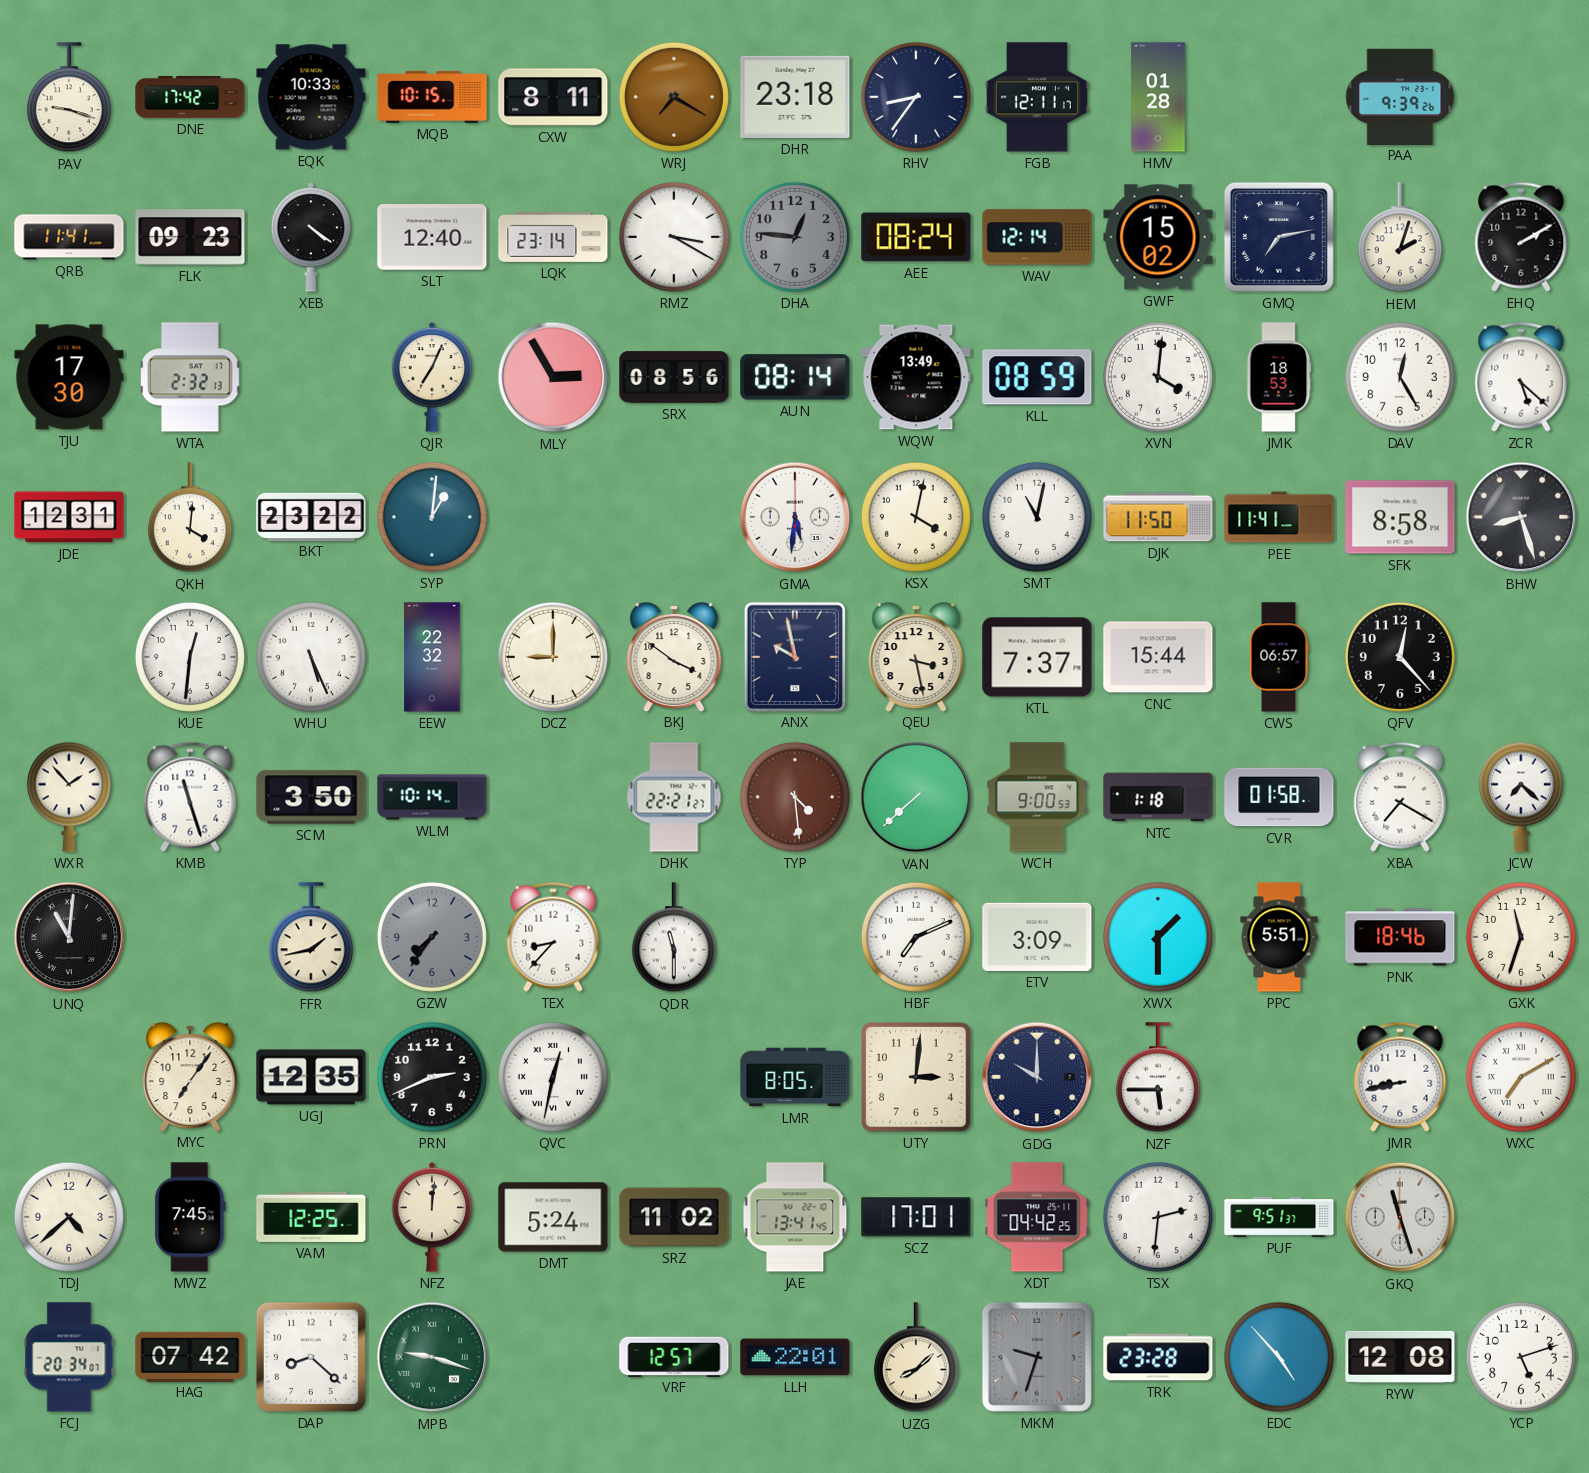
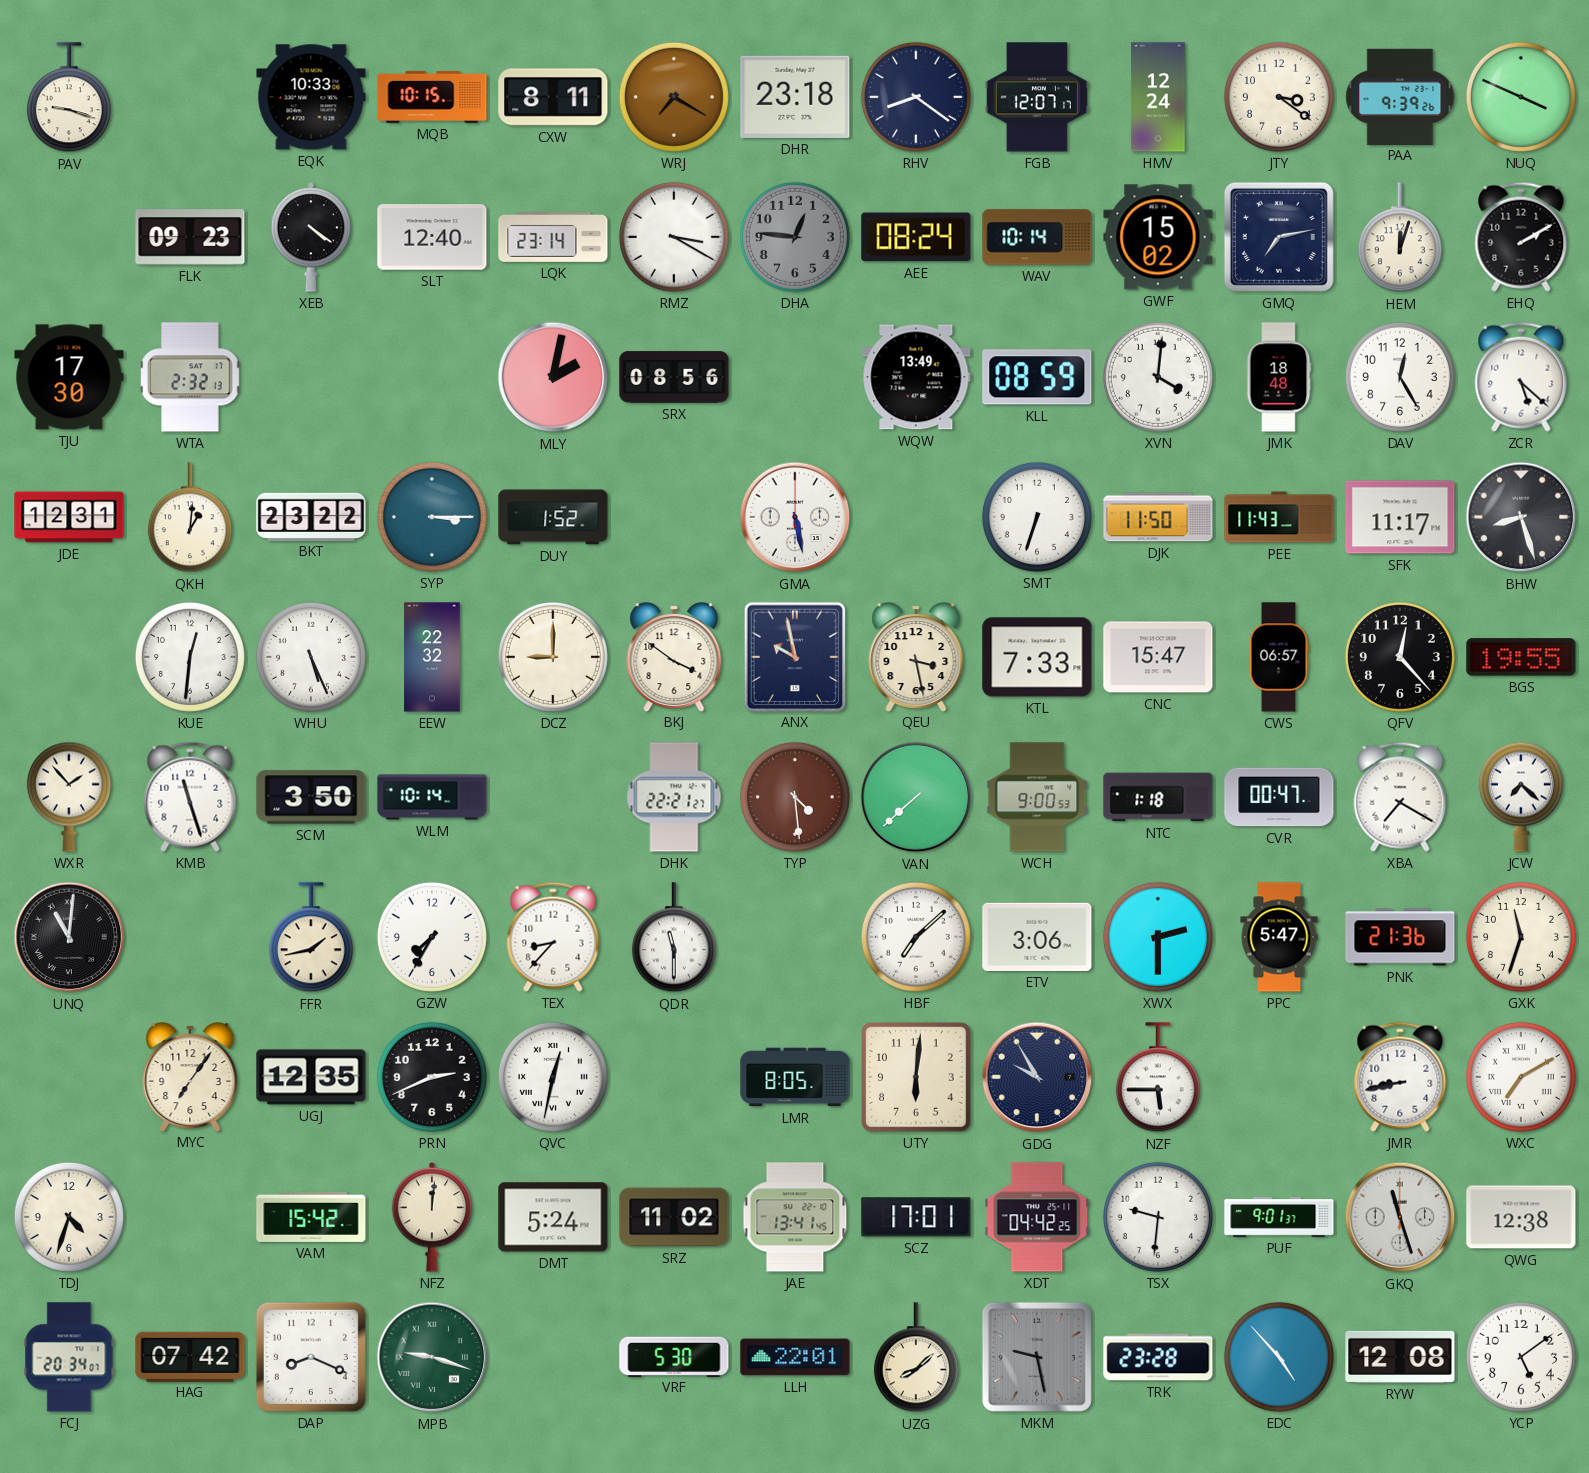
DNE: 17:42 -> none (190, 98)
RHV: 8:36 -> 8:21 (916, 97)
FGB: 12:11 -> 12:07 (1037, 97)
HMV: 01:28 -> 12:24 (1158, 97)
JTY: none -> 3:21 (1279, 97)
NUQ: none -> 3:49 (1521, 97)
QRB: 11:41 -> none (69, 237)
WAV: 12:14 -> 10:14 (1037, 237)
HEM: 2:03 -> 12:03 (1400, 238)
QJR: 7:04 -> none (432, 378)
MLY: 2:55 -> 2:02 (553, 377)
AUN: 08:14 -> none (795, 377)
JMK: 18:53 -> 18:48 (1279, 377)
QKH: 4:01 -> 1:01 (190, 518)
SYP: 1:01 -> 3:15 (432, 517)
DUY: none -> 1:52 (553, 517)
GMA: 5:31 -> 5:28 (795, 517)
KSX: 4:02 -> none (916, 517)
SMT: 11:02 -> 6:33 (1037, 517)
PEE: 11:41 -> 11:43 (1279, 517)
SFK: 8:58 -> 11:17 (1400, 517)
KTL: 7:37 -> 7:33 (1037, 657)
CNC: 15:44 -> 15:47 (1158, 657)
BGS: none -> 19:55 (1521, 657)
CVR: 01:58 -> 00:47 (1279, 797)
GZW: 7:36 -> 7:35 (432, 937)
GZW dial: grey -> white (432, 937)
HBF: 7:11 -> 7:08 (916, 937)
ETV: 3:09 -> 3:06 (1037, 937)
XWX: 1:30 -> 2:30 (1158, 937)
PPC: 5:51 -> 5:47 (1279, 937)
PNK: 18:46 -> 21:36 (1400, 937)
UTY: 3:01 -> 6:01 (916, 1077)
GDG: 10:00 -> 9:55 (1037, 1077)
TDJ: 4:38 -> 4:33 (69, 1217)
MWZ: 7:45 -> none (190, 1217)
VAM: 12:25 -> 15:42 (311, 1217)
TSX: 2:31 -> 9:31 (1158, 1217)
PUF: 9:51 -> 9:01 (1279, 1217)
QWG: none -> 12:38 (1521, 1217)
DAP: 8:22 -> 8:19 (311, 1357)
VRF: 12:57 -> 5:30 (674, 1356)
MKM: 9:33 -> 9:28 (1037, 1357)
YCP: 5:12 -> 5:09 (1521, 1357)
